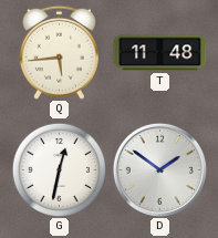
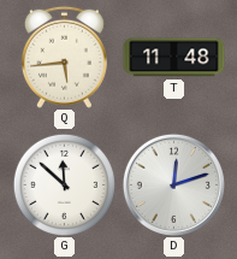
G: 12:32 -> 11:52 (64, 184)
D: 1:51 -> 12:12 (173, 184)
